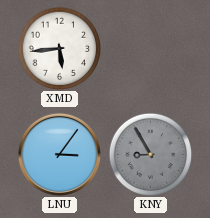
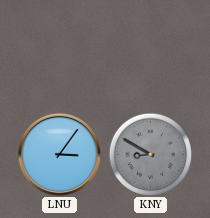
XMD: 5:44 -> none (59, 48)
KNY: 8:55 -> 8:50 (150, 154)
